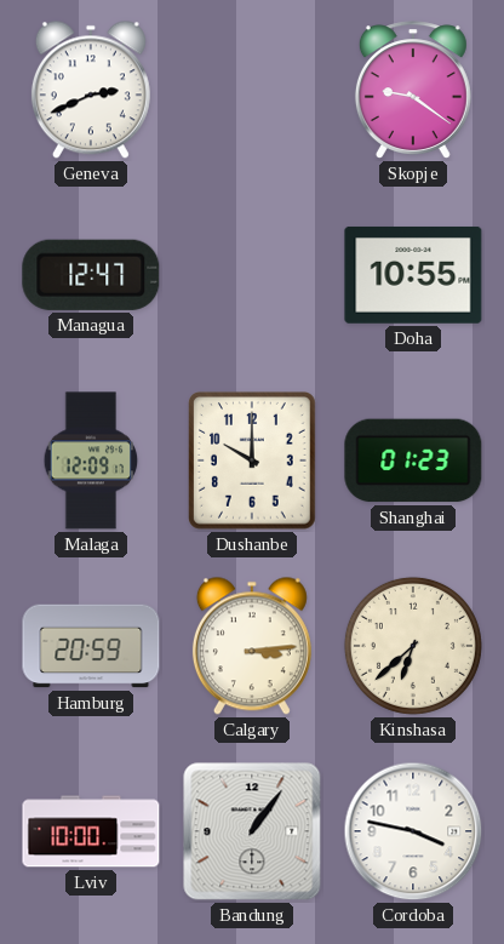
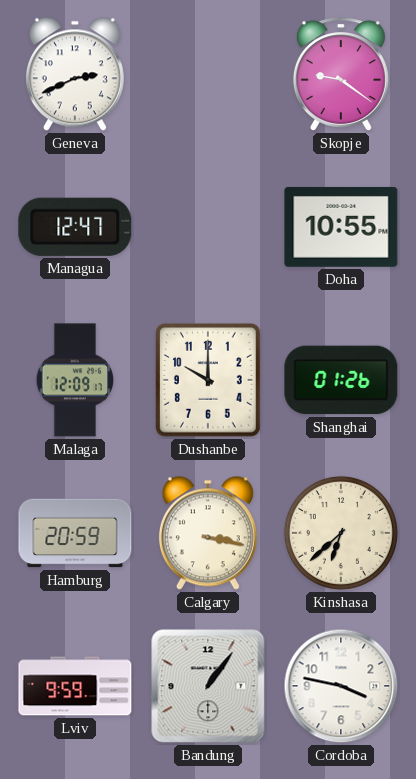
Shanghai: 01:23 -> 01:26 (341, 380)
Calgary: 3:14 -> 3:17 (208, 533)
Lviv: 10:00 -> 9:59 (75, 686)
